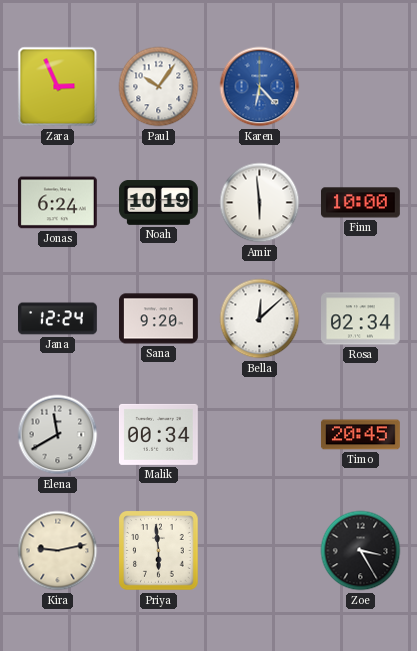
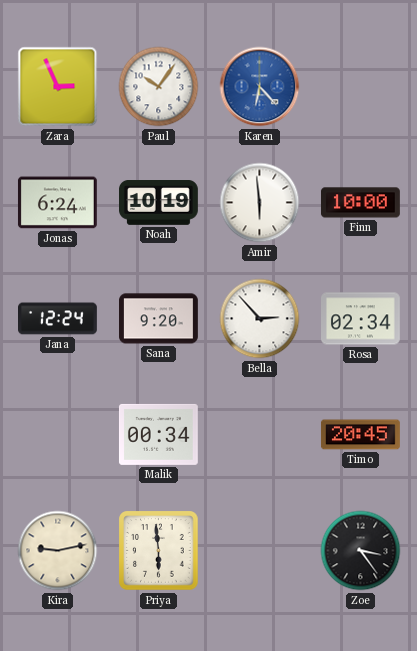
Bella: 12:08 -> 2:53 (260, 319)
Elena: 11:40 -> none (58, 435)
Zoe: 3:25 -> 3:24 (361, 551)
